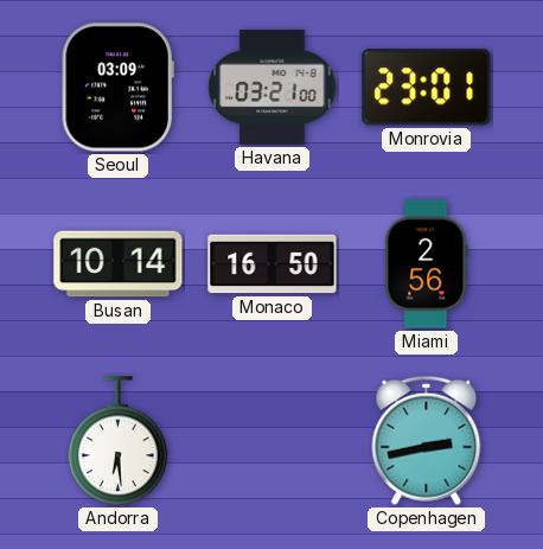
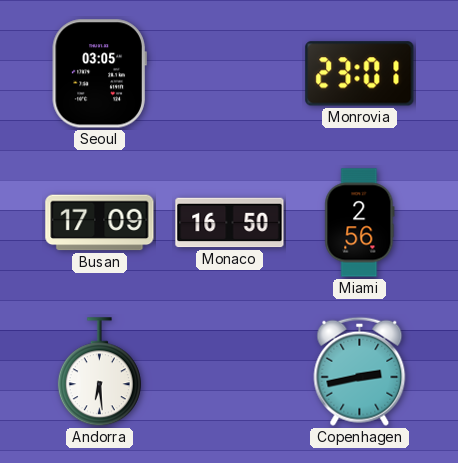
Seoul: 03:09 -> 03:05 (99, 74)
Havana: 03:21 -> none (273, 87)
Busan: 10:14 -> 17:09 (100, 223)
